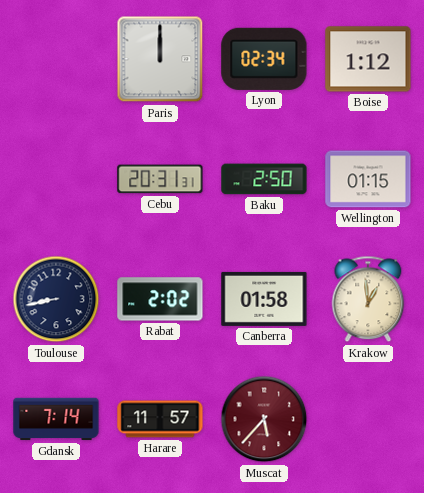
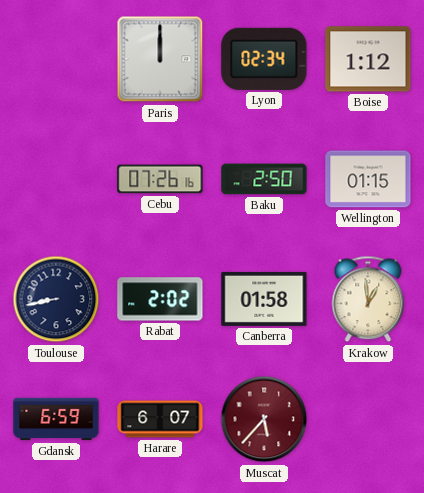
Cebu: 20:31 -> 07:26 (160, 179)
Gdansk: 7:14 -> 6:59 (56, 419)
Harare: 11:57 -> 6:07 (160, 419)
